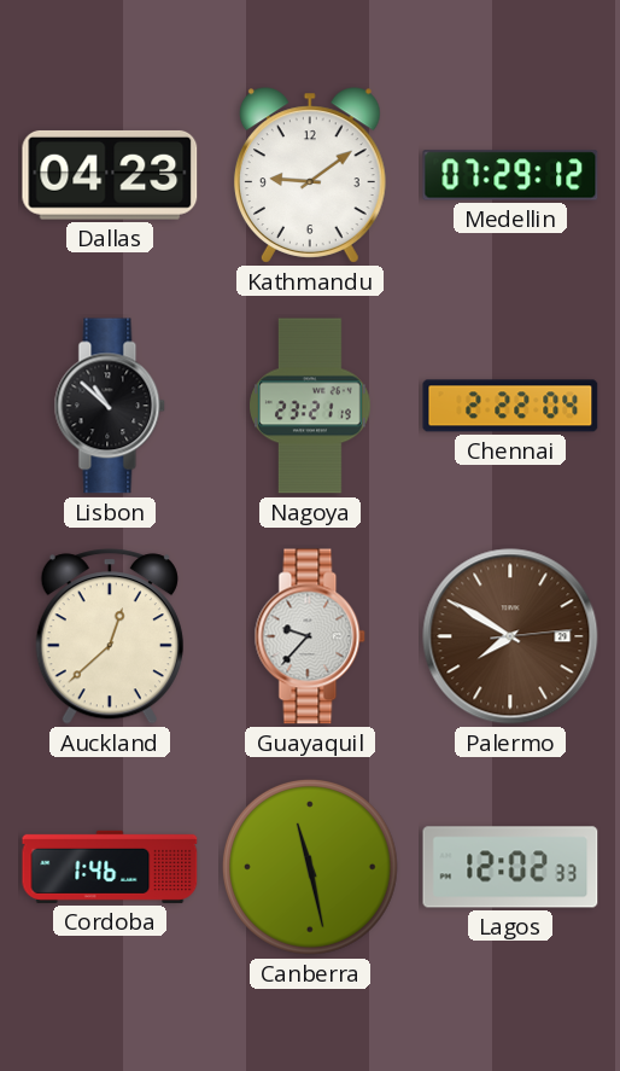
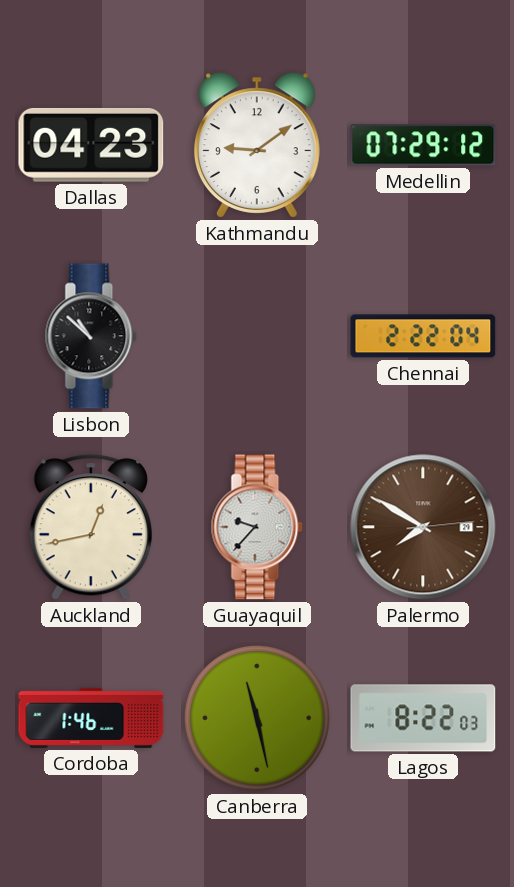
Nagoya: 23:21 -> none (311, 406)
Auckland: 12:38 -> 12:43 (91, 527)
Lagos: 12:02 -> 8:22 (423, 718)
